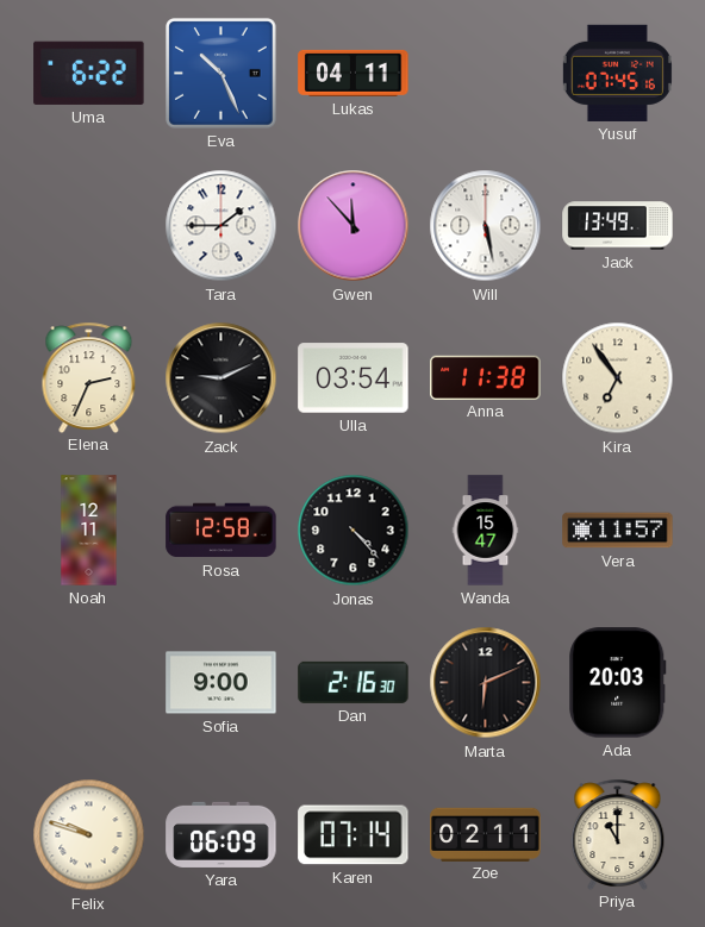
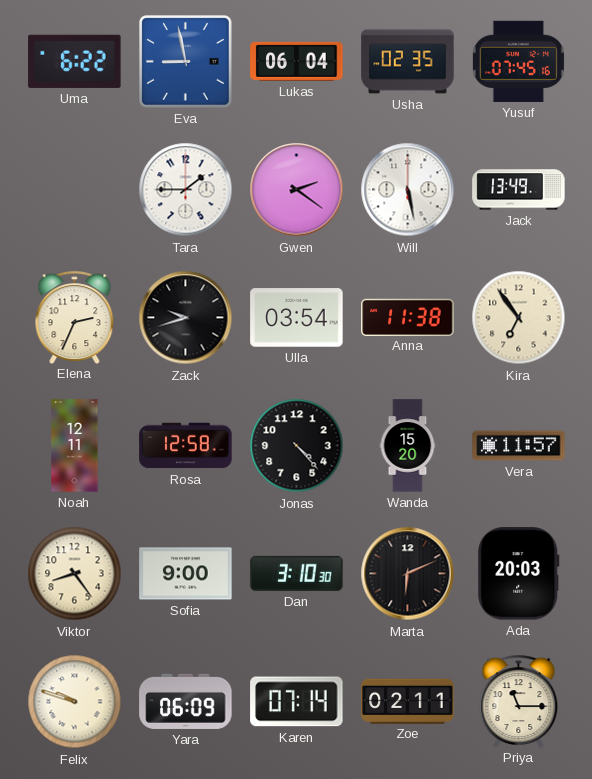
Eva: 10:26 -> 8:58 (186, 62)
Lukas: 04:11 -> 06:04 (297, 61)
Usha: none -> 02:35 (408, 62)
Gwen: 11:53 -> 2:21 (297, 190)
Zack: 9:11 -> 9:42 (186, 318)
Wanda: 15:47 -> 15:20 (408, 446)
Viktor: none -> 8:24 (75, 574)
Dan: 2:16 -> 3:10 (297, 573)
Priya: 11:00 -> 11:15 (519, 701)
